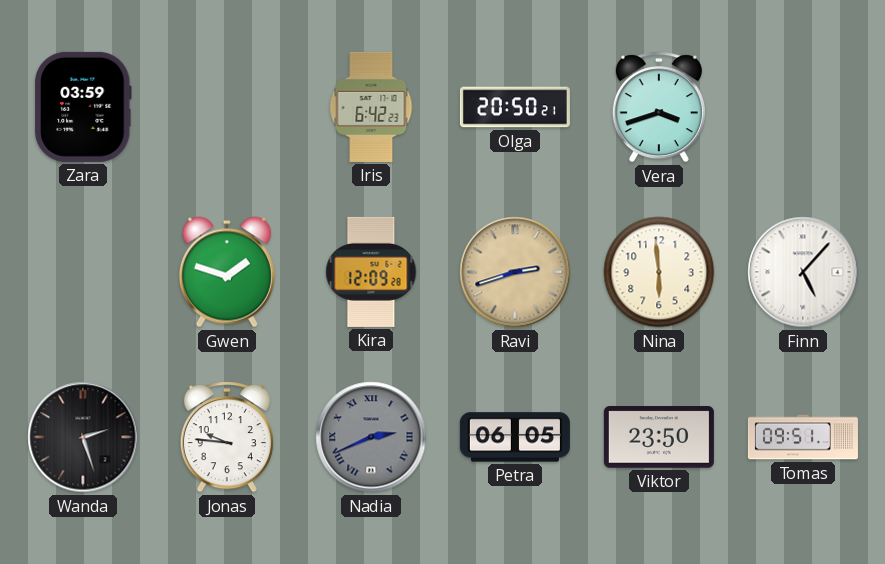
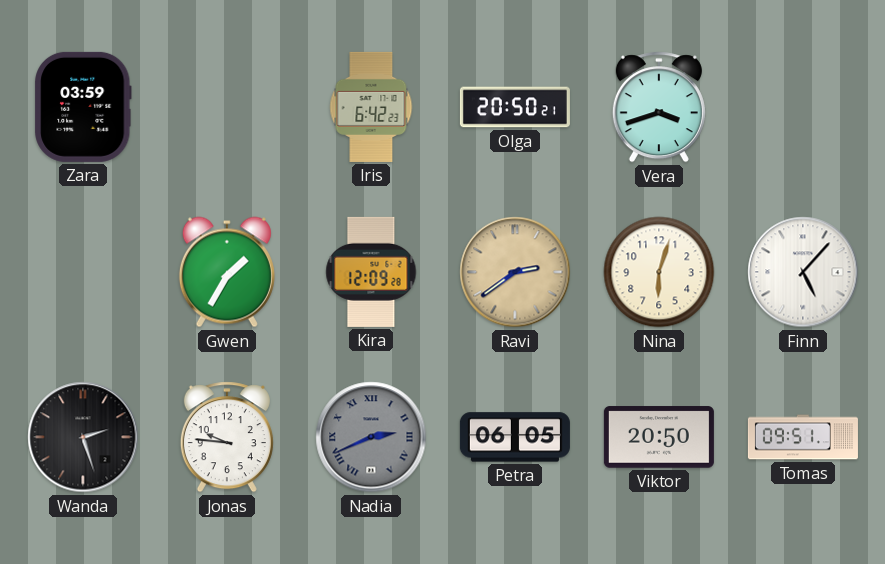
Gwen: 1:48 -> 1:35 (227, 272)
Ravi: 2:42 -> 2:39 (515, 272)
Nina: 5:59 -> 6:03 (659, 272)
Viktor: 23:50 -> 20:50 (659, 437)
